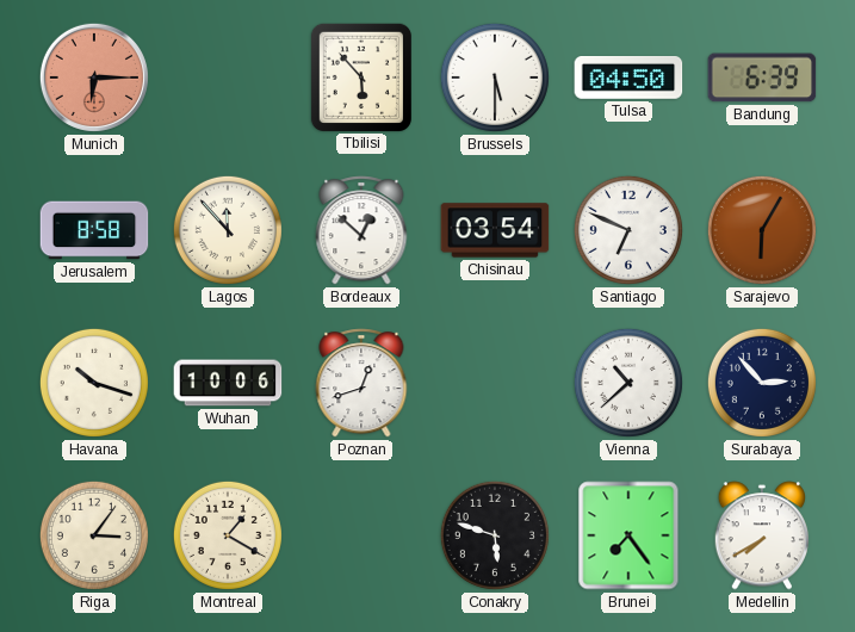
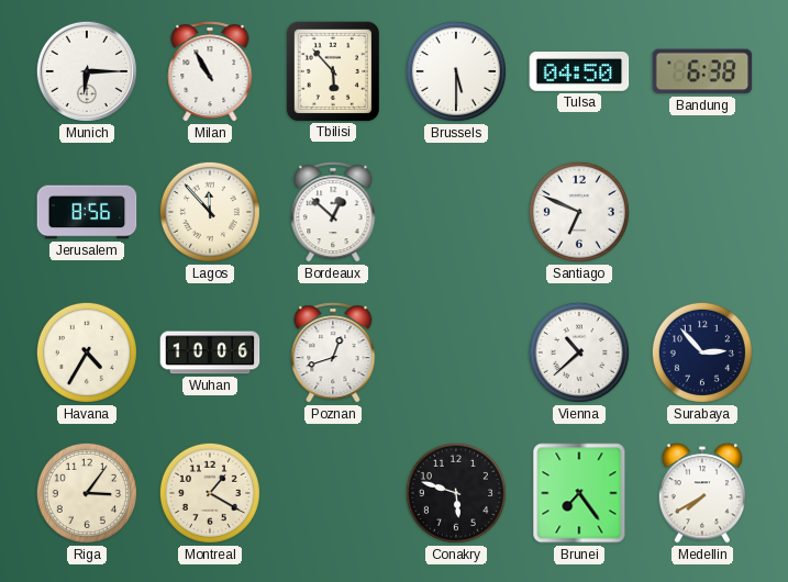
Munich dial: salmon -> white (87, 71)
Milan: none -> 10:55 (210, 71)
Bandung: 6:39 -> 6:38 (702, 71)
Jerusalem: 8:58 -> 8:56 (87, 212)
Chisinau: 03:54 -> none (495, 230)
Sarajevo: 6:05 -> none (762, 230)
Havana: 10:18 -> 4:35 (87, 352)
